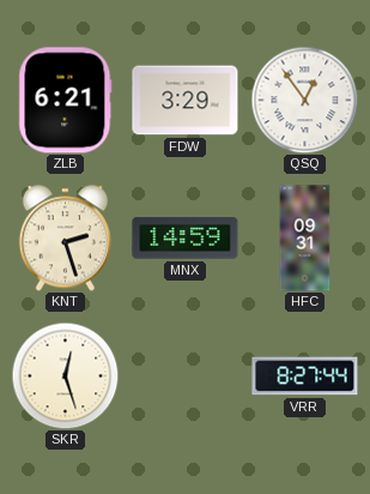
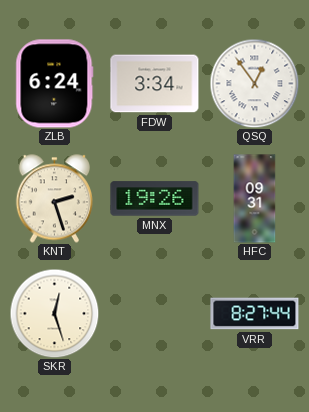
ZLB: 6:21 -> 6:24 (55, 84)
FDW: 3:29 -> 3:34 (155, 84)
MNX: 14:59 -> 19:26 (155, 199)
